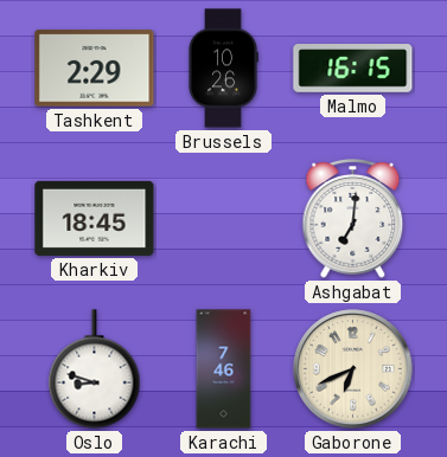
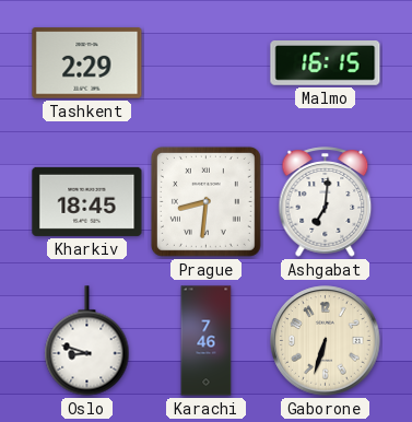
Brussels: 10:26 -> none (223, 69)
Prague: none -> 8:31 (205, 201)
Gaborone: 6:41 -> 6:33 (326, 341)
